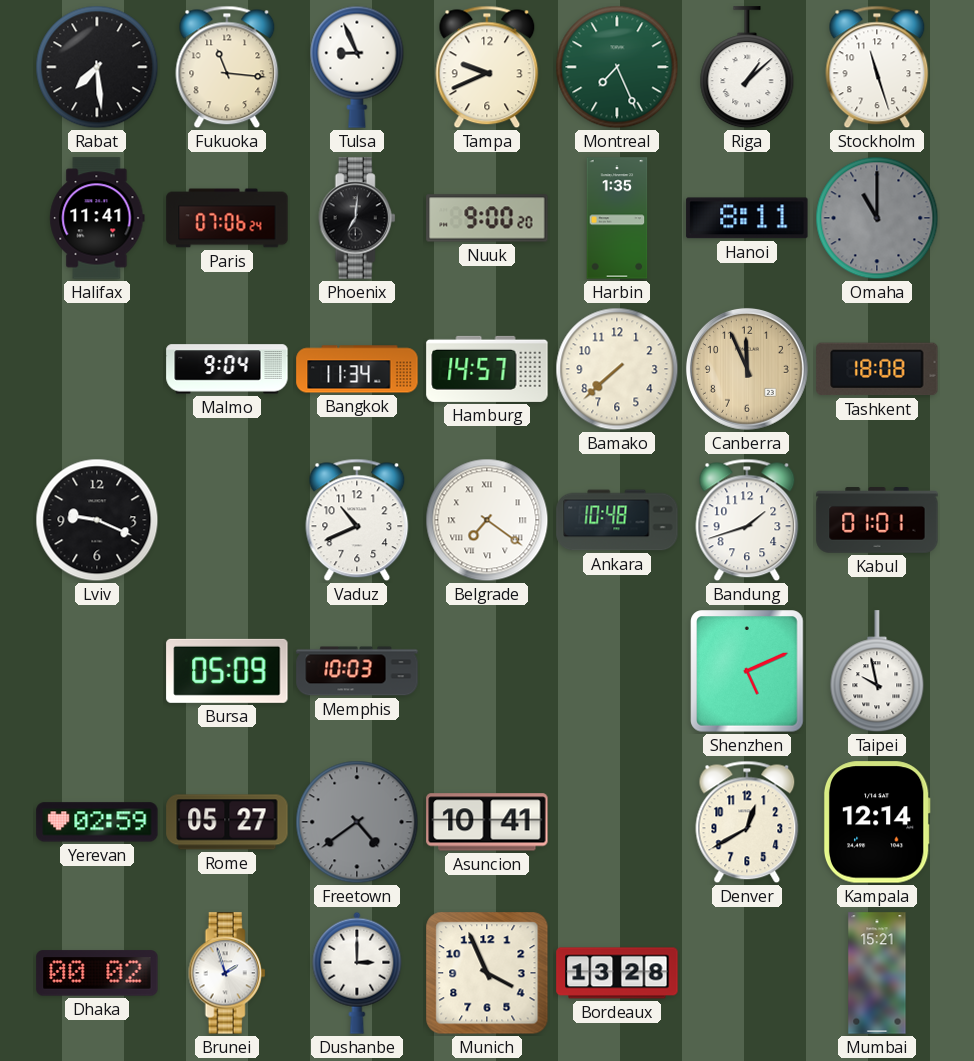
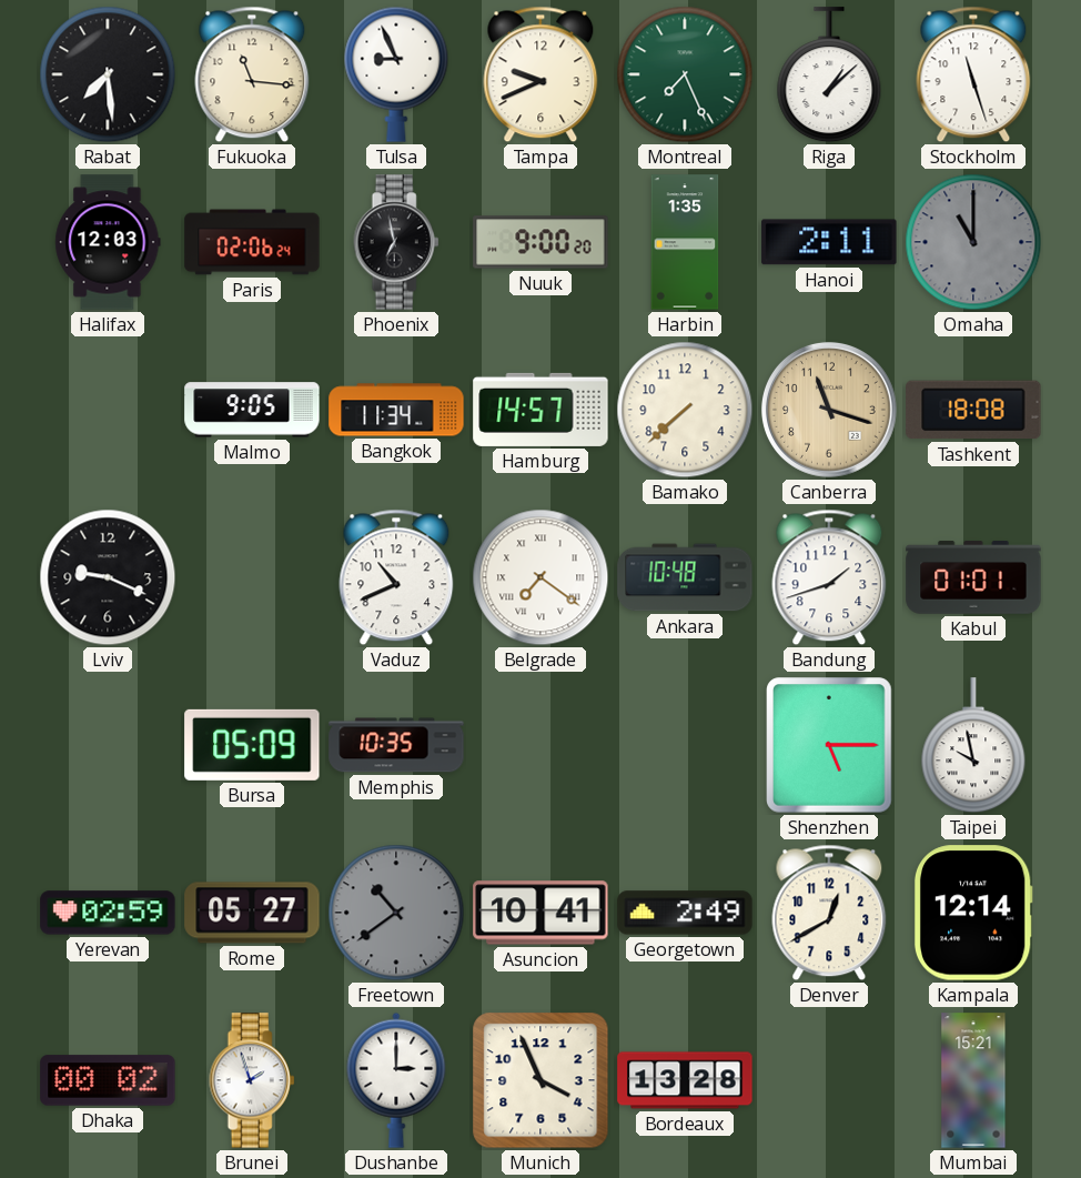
Halifax: 11:41 -> 12:03 (108, 242)
Paris: 07:06 -> 02:06 (252, 242)
Phoenix: 7:01 -> 6:58 (396, 242)
Hanoi: 8:11 -> 2:11 (829, 242)
Malmo: 9:04 -> 9:05 (252, 410)
Canberra: 11:56 -> 11:18 (829, 410)
Memphis: 10:03 -> 10:35 (396, 745)
Shenzhen: 5:11 -> 5:15 (829, 745)
Freetown: 4:39 -> 10:39 (396, 913)
Georgetown: none -> 2:49 (685, 913)
